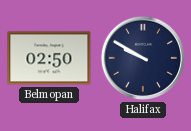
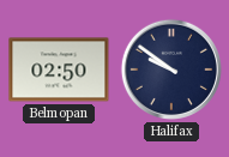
Halifax: 9:50 -> 9:51 (171, 70)
